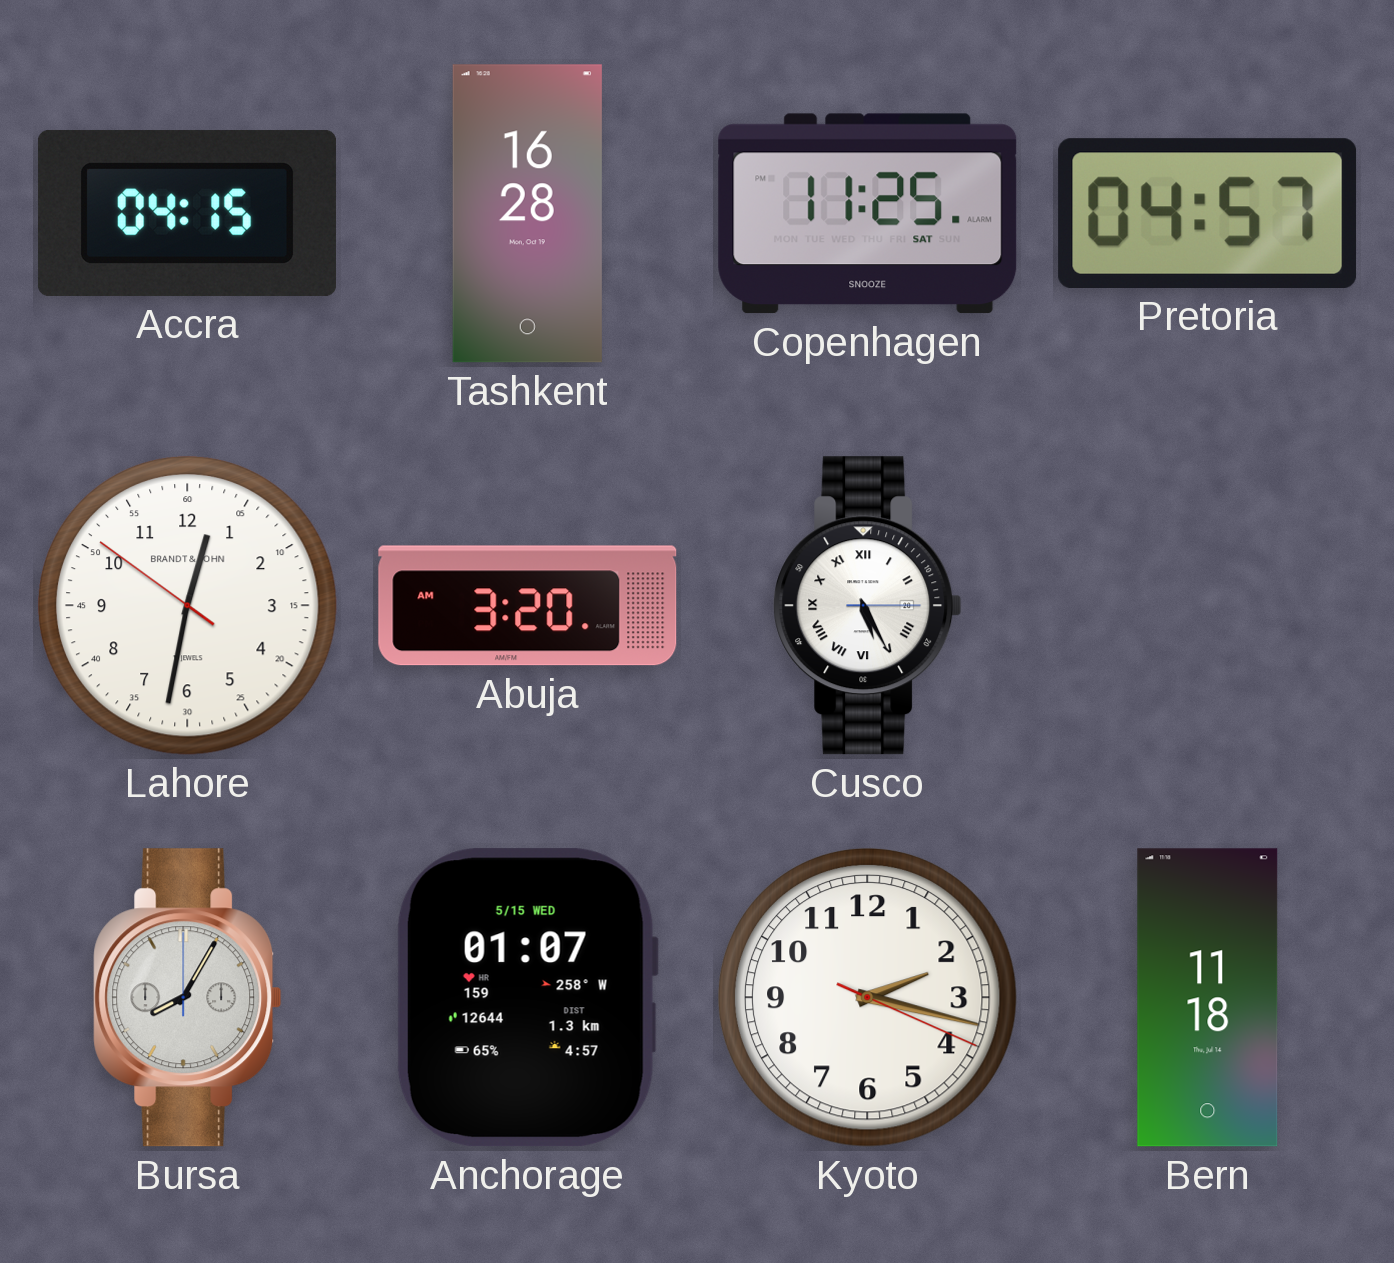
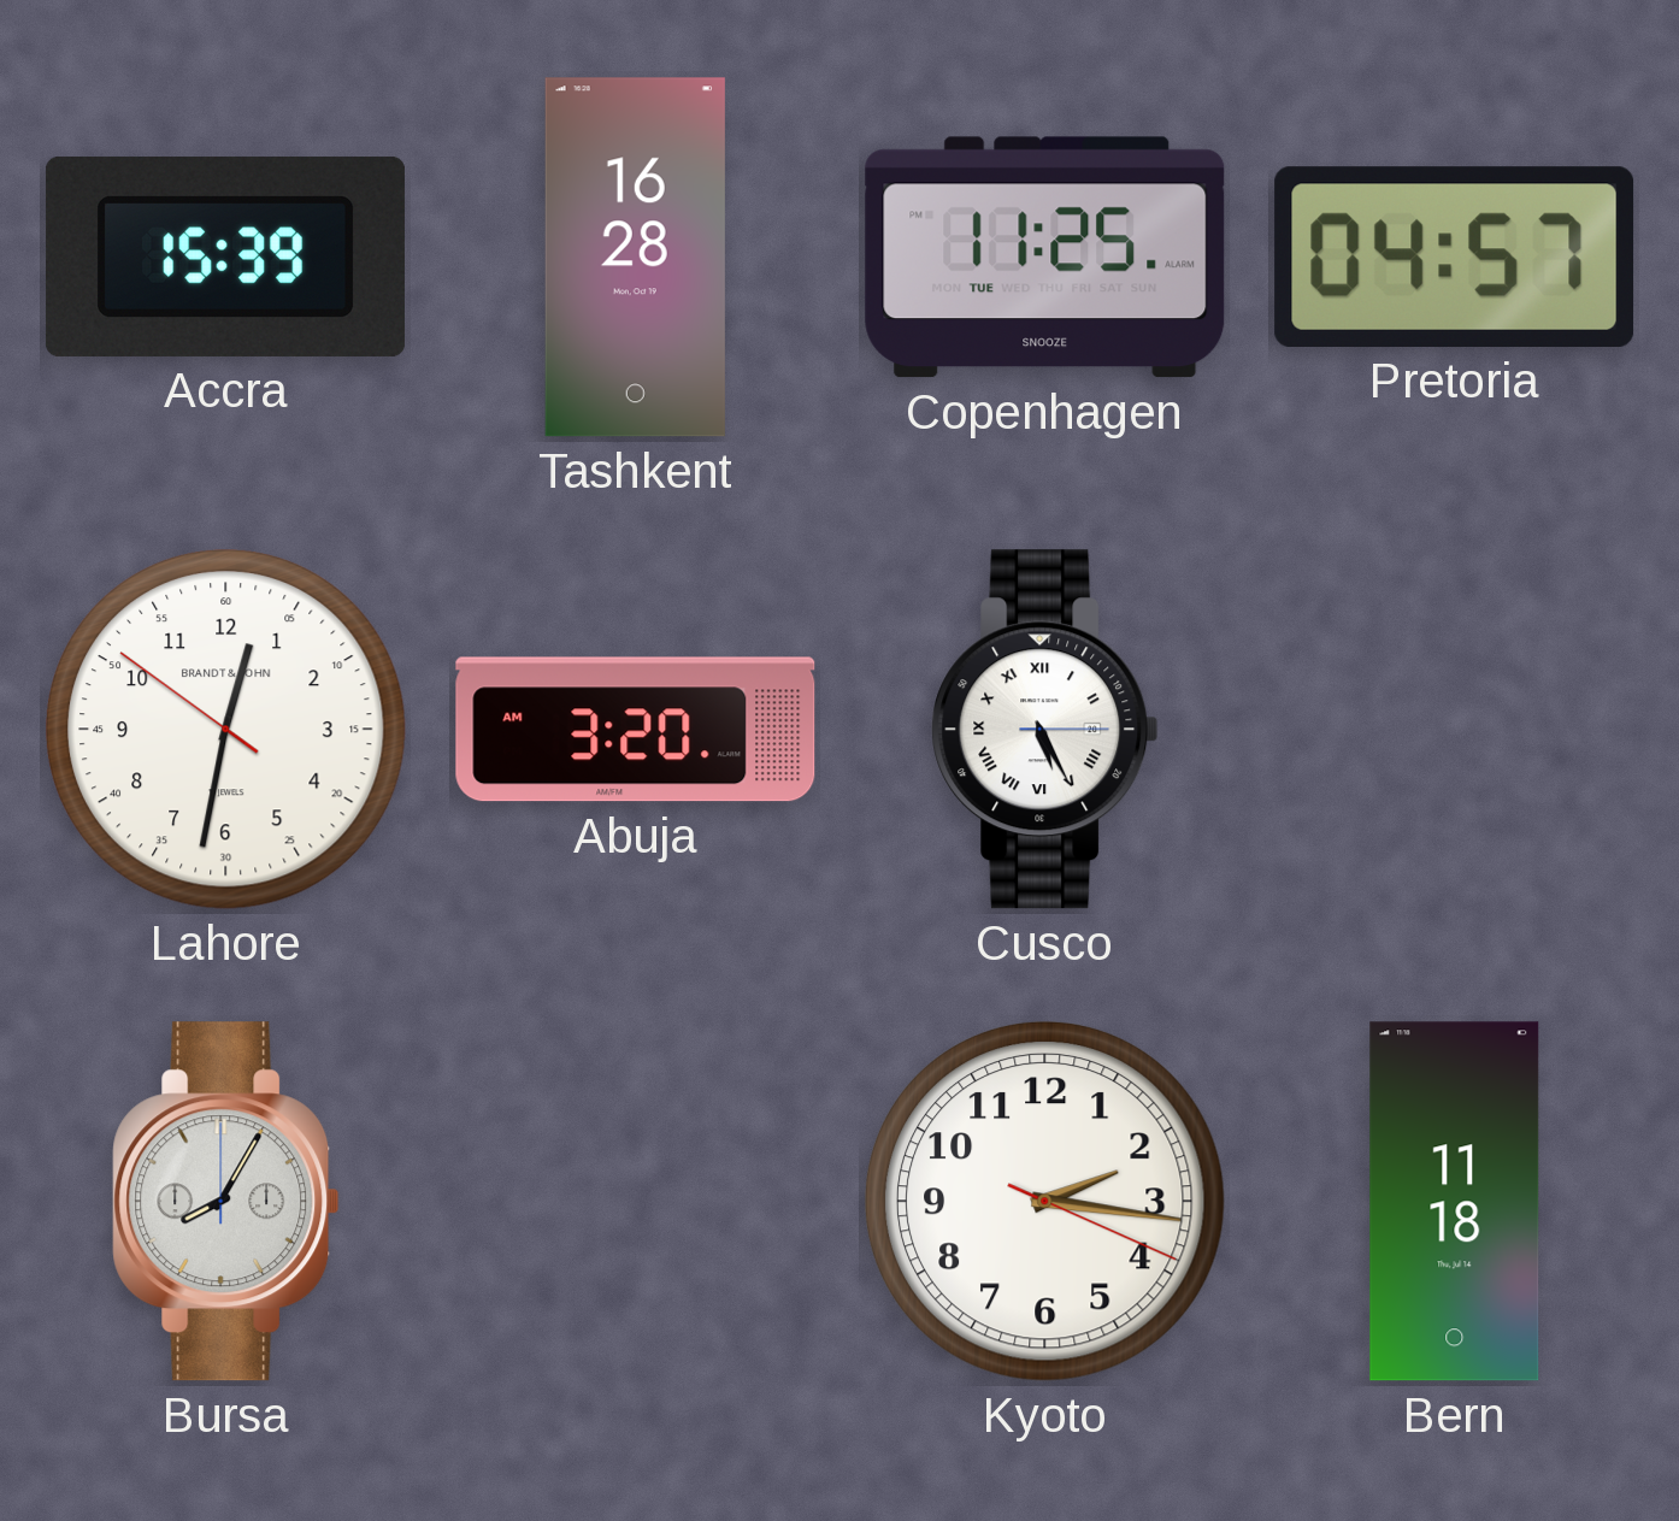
Accra: 04:15 -> 15:39 (225, 257)
Copenhagen date: SAT -> TUE (1045, 258)
Anchorage: 01:07 -> none (527, 998)
Kyoto: 2:17 -> 2:16 (1044, 1201)
